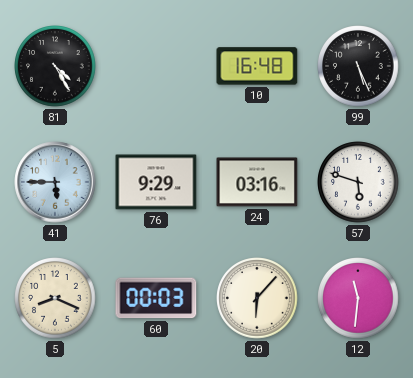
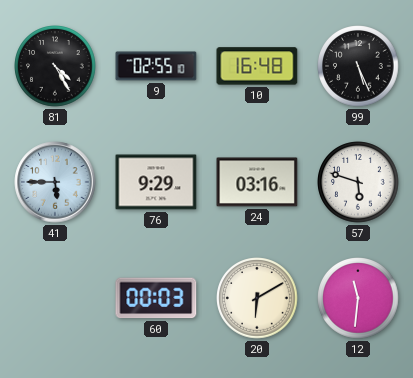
9: none -> 02:55 (156, 66)
5: 8:19 -> none (55, 298)
20: 6:07 -> 6:10 (257, 298)
